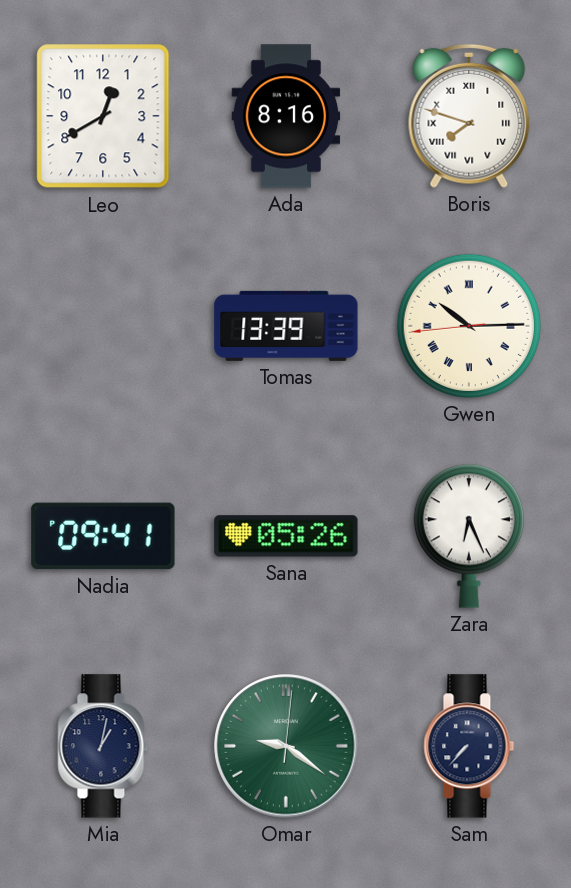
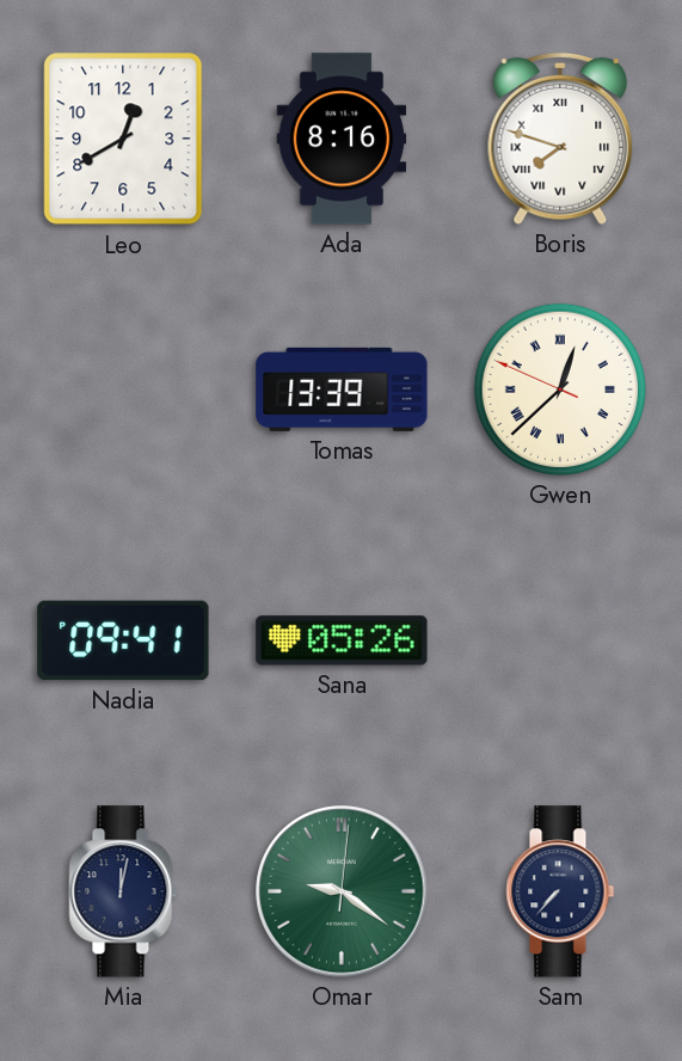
Gwen: 10:14 -> 12:37 (560, 390)
Zara: 6:26 -> none (469, 536)
Mia: 1:02 -> 12:02 (123, 891)
